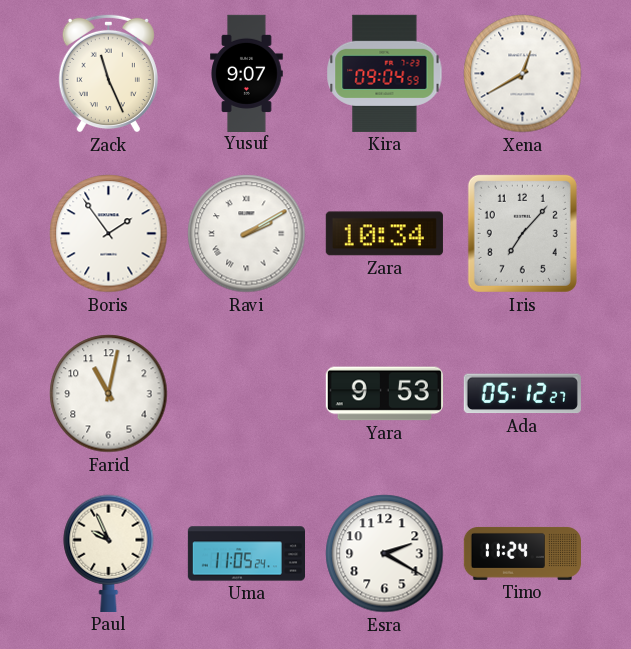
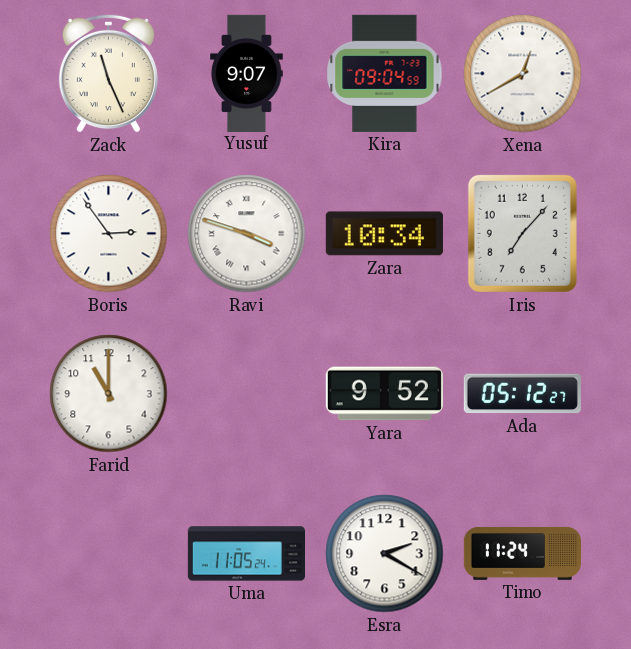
Boris: 1:54 -> 2:54 (109, 234)
Ravi: 2:10 -> 3:48 (247, 234)
Farid: 11:02 -> 11:00 (109, 394)
Yara: 9:53 -> 9:52 (384, 394)
Paul: 9:56 -> none (109, 553)
